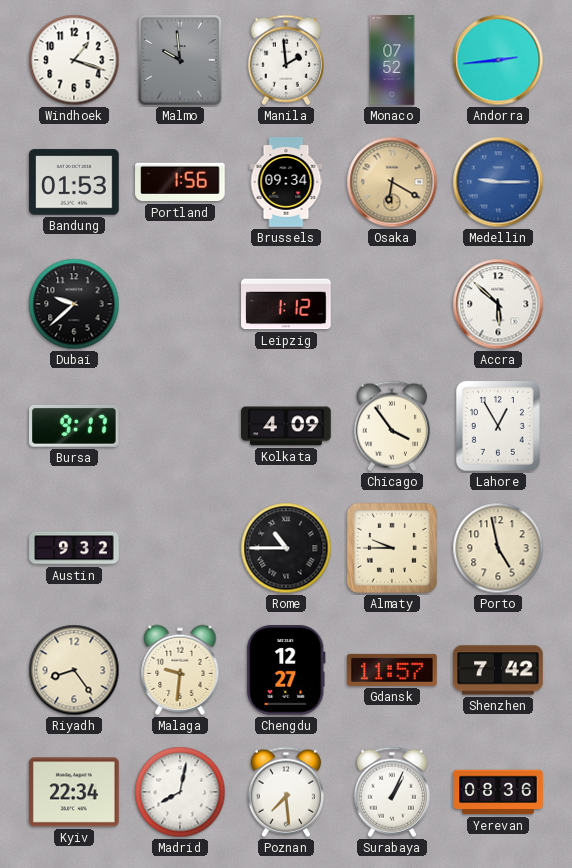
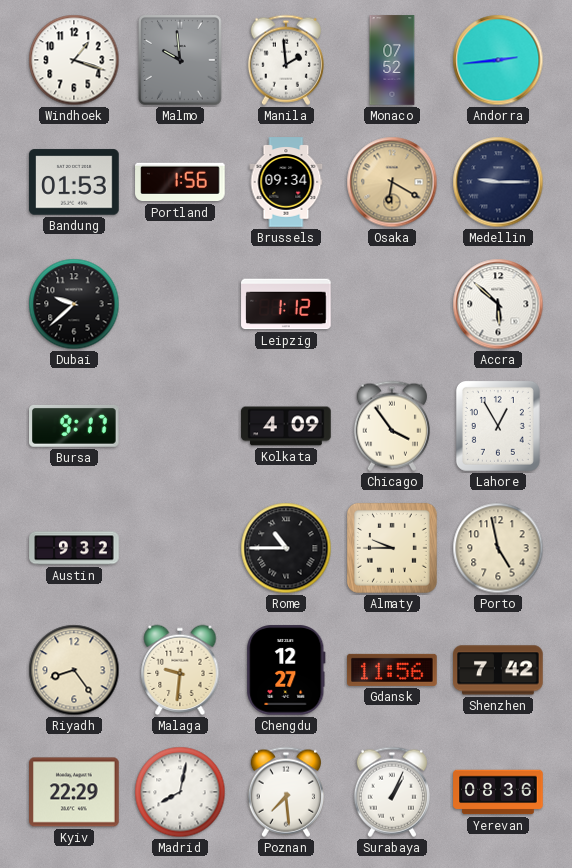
Medellin dial: blue -> navy (498, 182)
Gdansk: 11:57 -> 11:56 (392, 670)
Kyiv: 22:34 -> 22:29 (74, 792)
